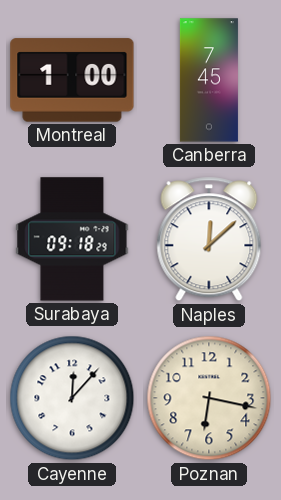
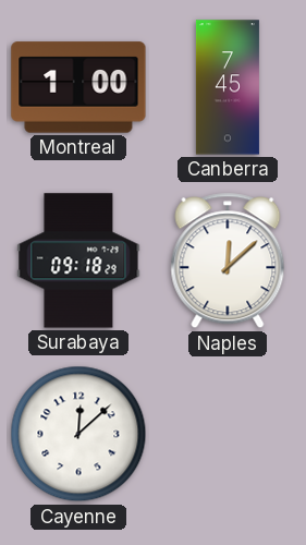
Cayenne: 12:07 -> 12:08 (78, 434)
Poznan: 6:17 -> none (209, 398)
